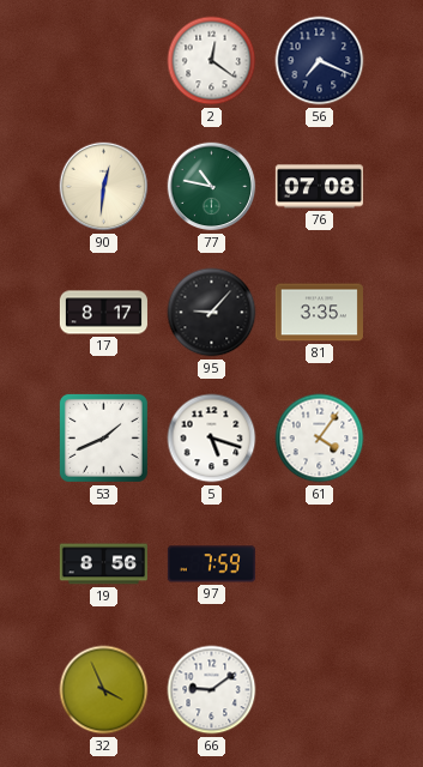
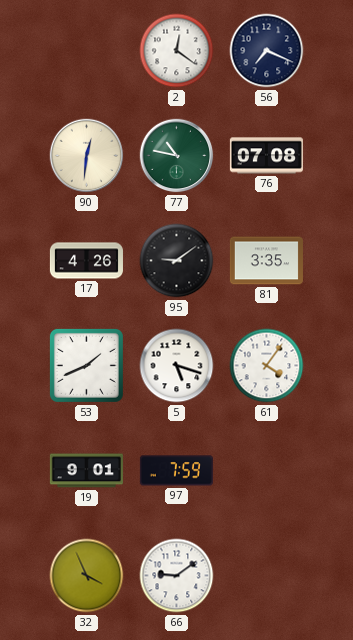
17: 8:17 -> 4:26 (86, 261)
95: 9:07 -> 9:09 (177, 261)
19: 8:56 -> 9:01 (86, 471)
